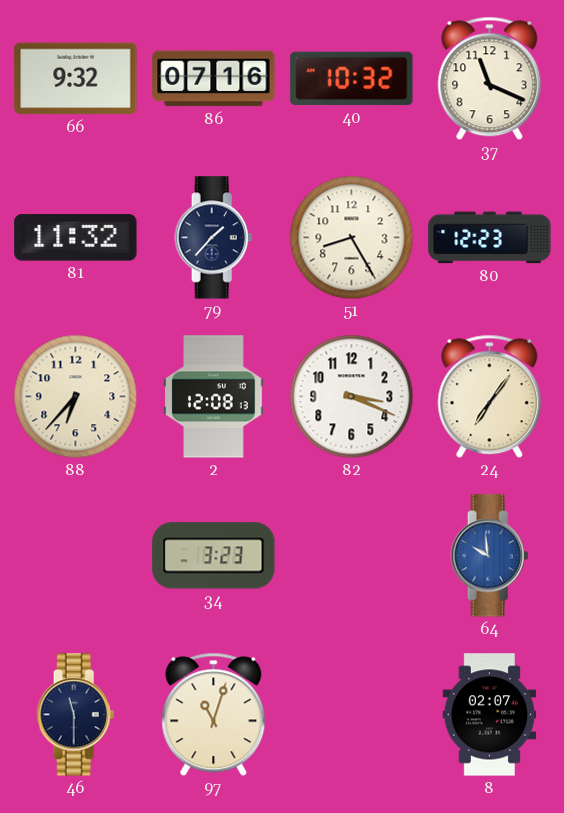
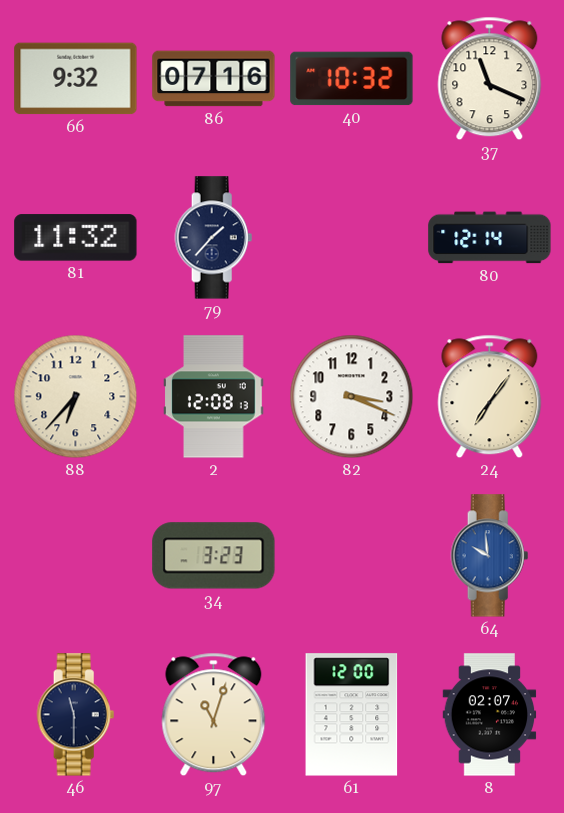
51: 8:25 -> none (352, 238)
80: 12:23 -> 12:14 (490, 238)
61: none -> 12:00 (352, 715)
